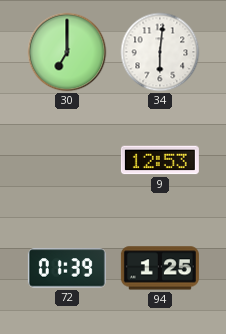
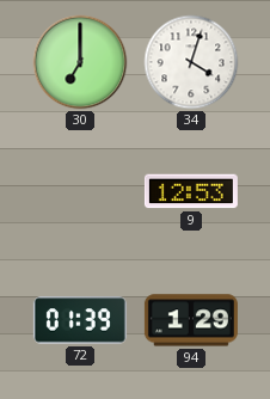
34: 6:01 -> 4:03 (191, 62)
94: 1:25 -> 1:29 (191, 320)
